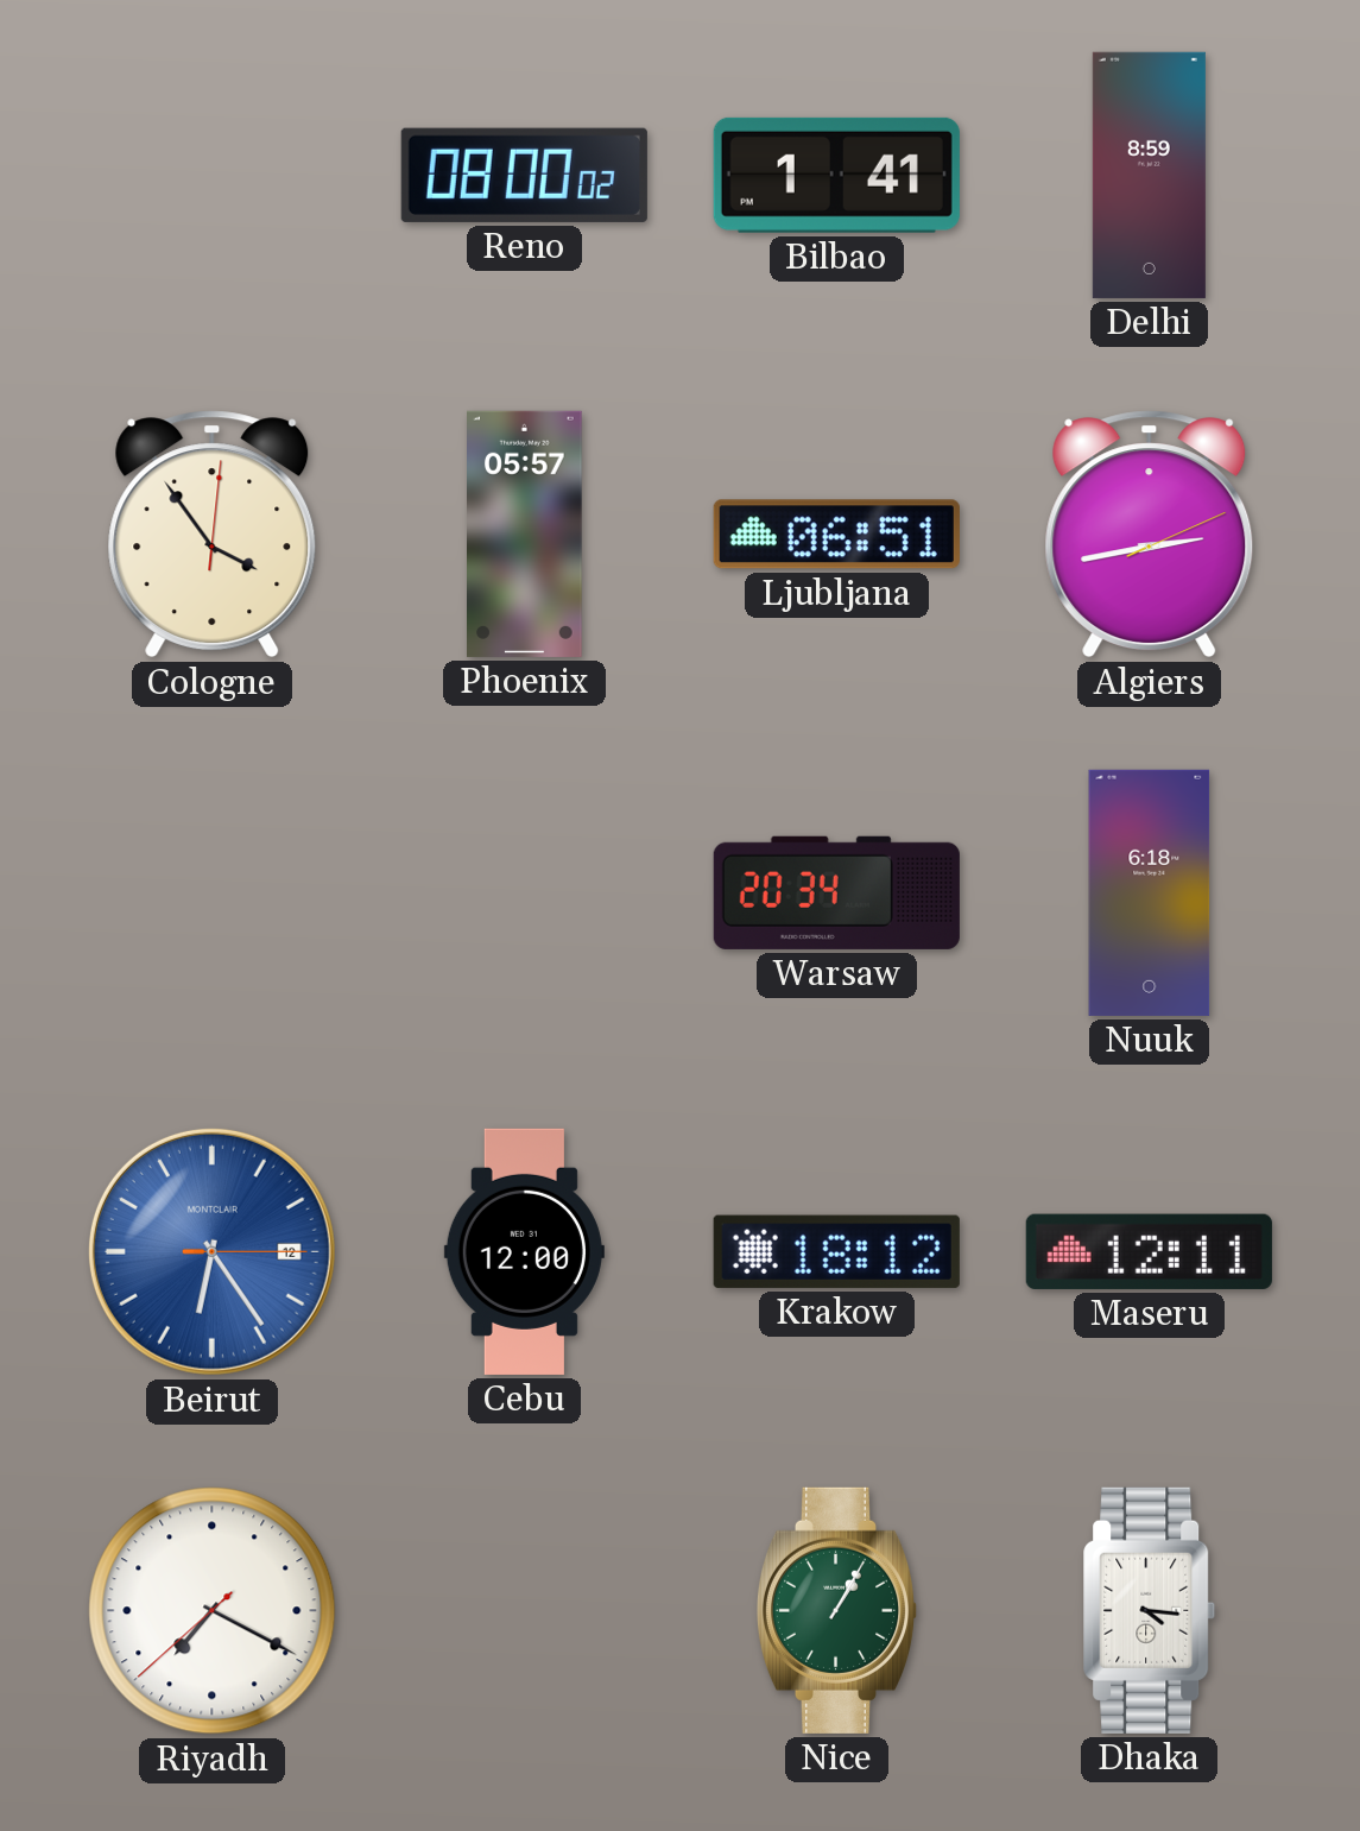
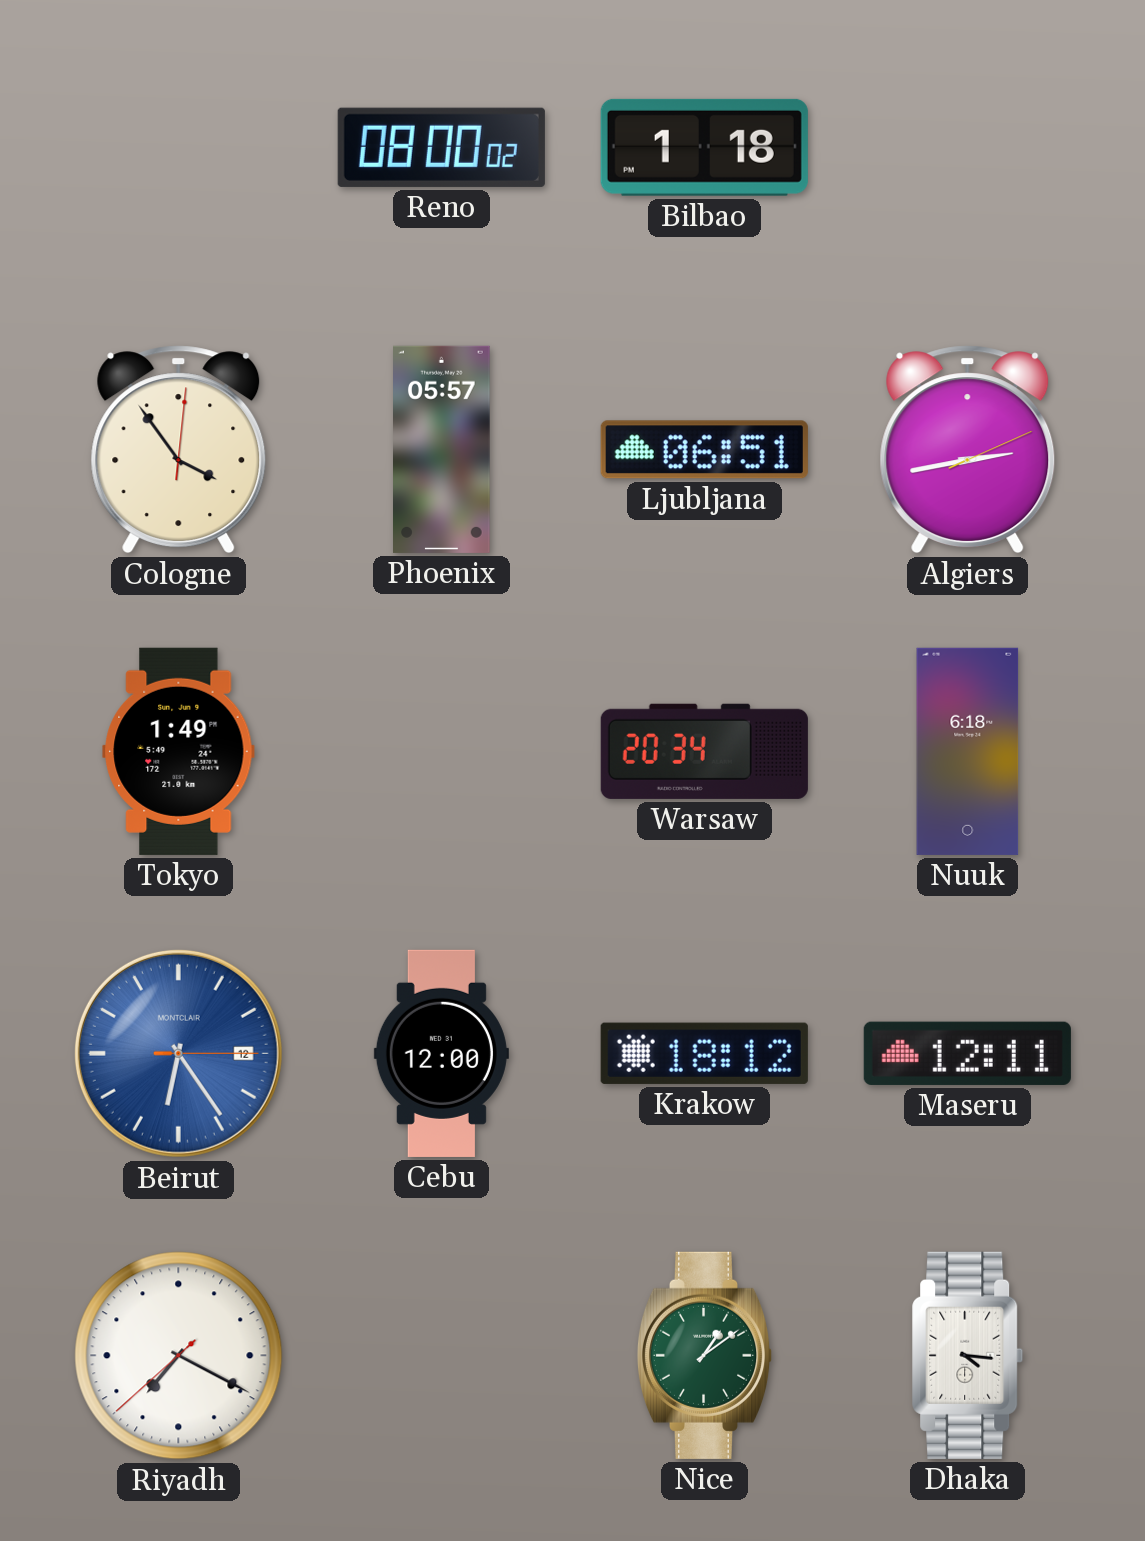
Bilbao: 1:41 -> 1:18 (704, 147)
Delhi: 8:59 -> none (1149, 175)
Tokyo: none -> 1:49 (179, 751)
Nice: 1:05 -> 1:09 (705, 1355)
